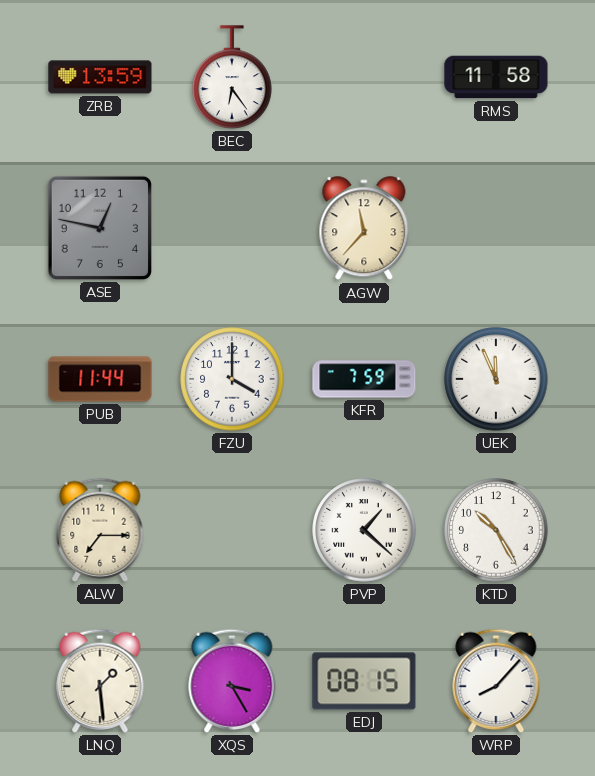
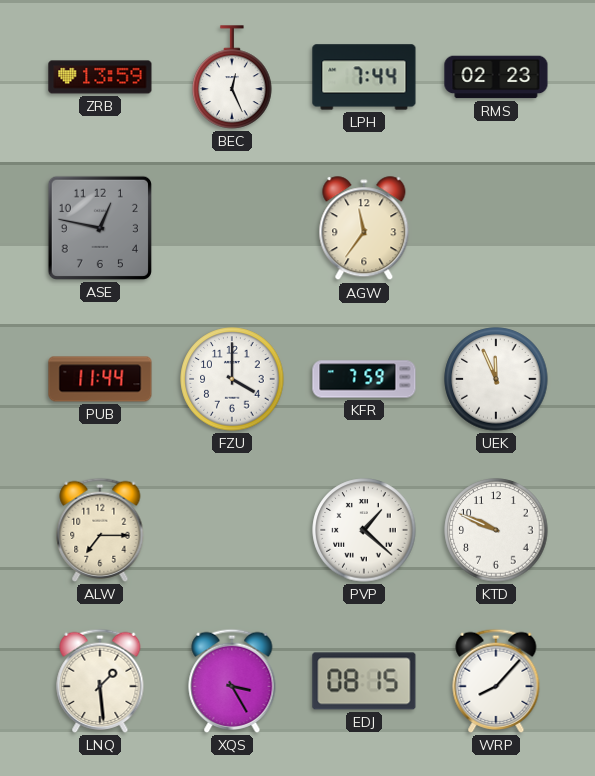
BEC: 6:24 -> 12:26 (232, 77)
LPH: none -> 7:44 (364, 77)
RMS: 11:58 -> 02:23 (496, 77)
AGW: 11:37 -> 11:36 (364, 229)
KTD: 10:25 -> 9:49 (496, 530)
